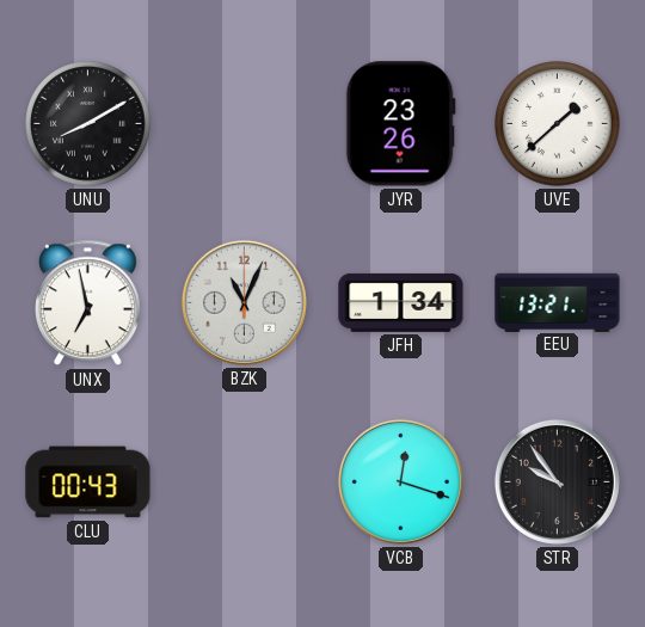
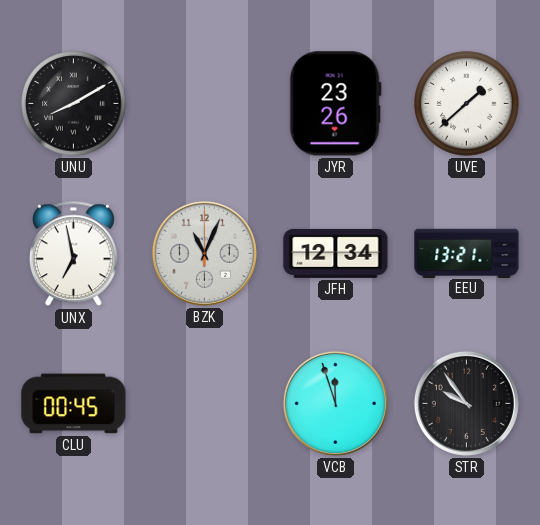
JFH: 1:34 -> 12:34 (336, 253)
CLU: 00:43 -> 00:45 (74, 404)
VCB: 12:18 -> 11:57 (335, 403)
